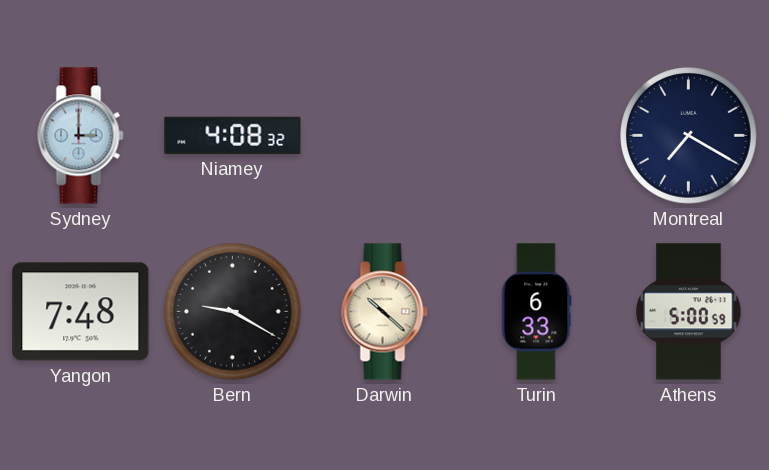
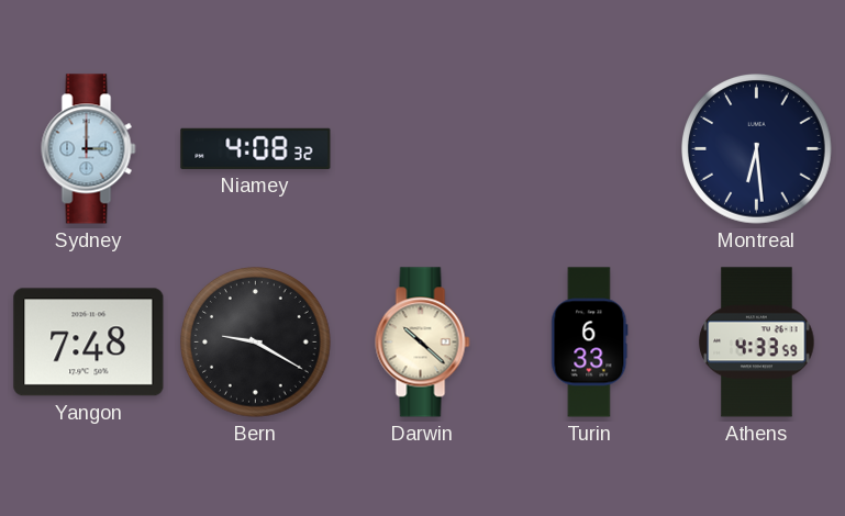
Montreal: 7:20 -> 6:29 (757, 149)
Athens: 5:00 -> 4:33 (757, 343)
